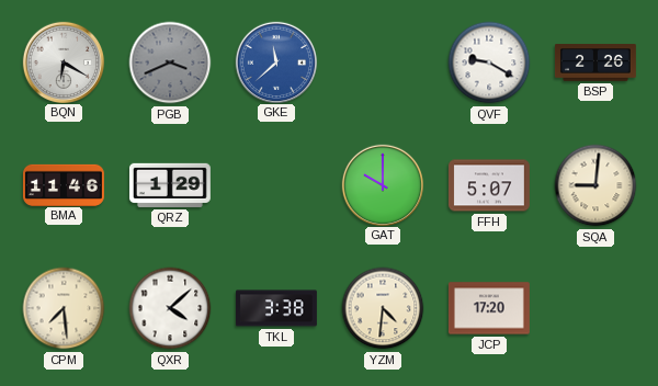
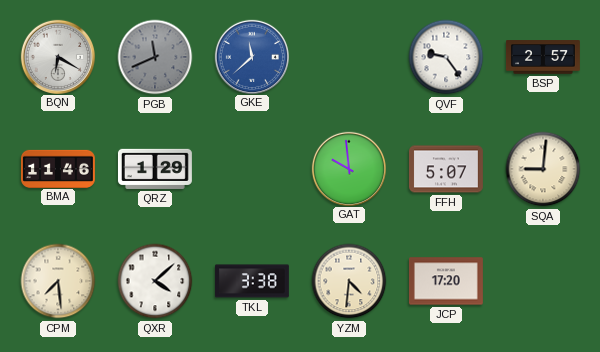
PGB: 3:41 -> 11:41 (155, 57)
QVF: 9:20 -> 9:24 (446, 57)
BSP: 2:26 -> 2:57 (543, 57)
GAT: 10:00 -> 9:59 (348, 168)
